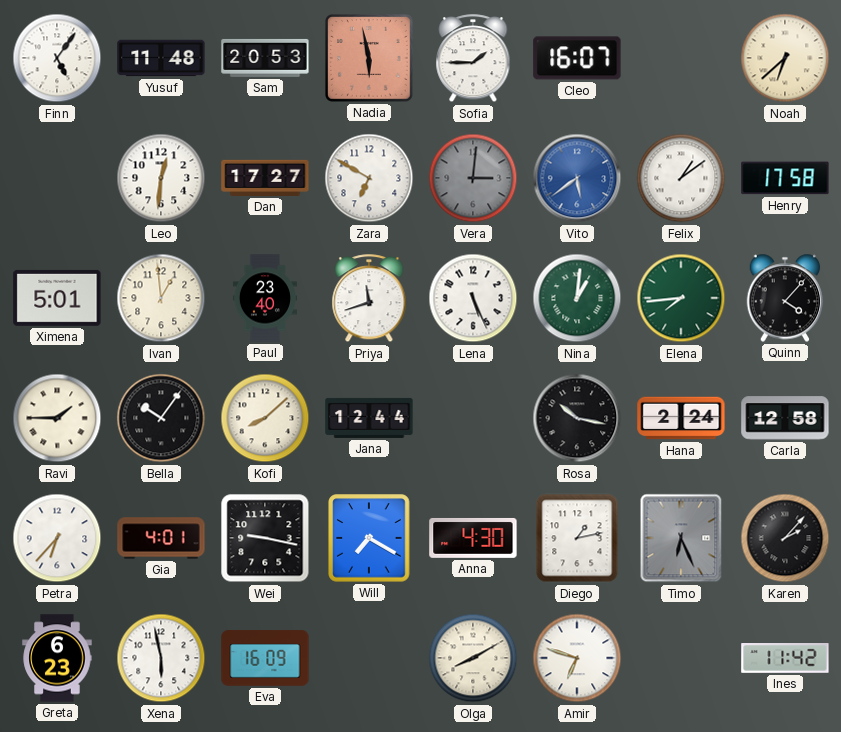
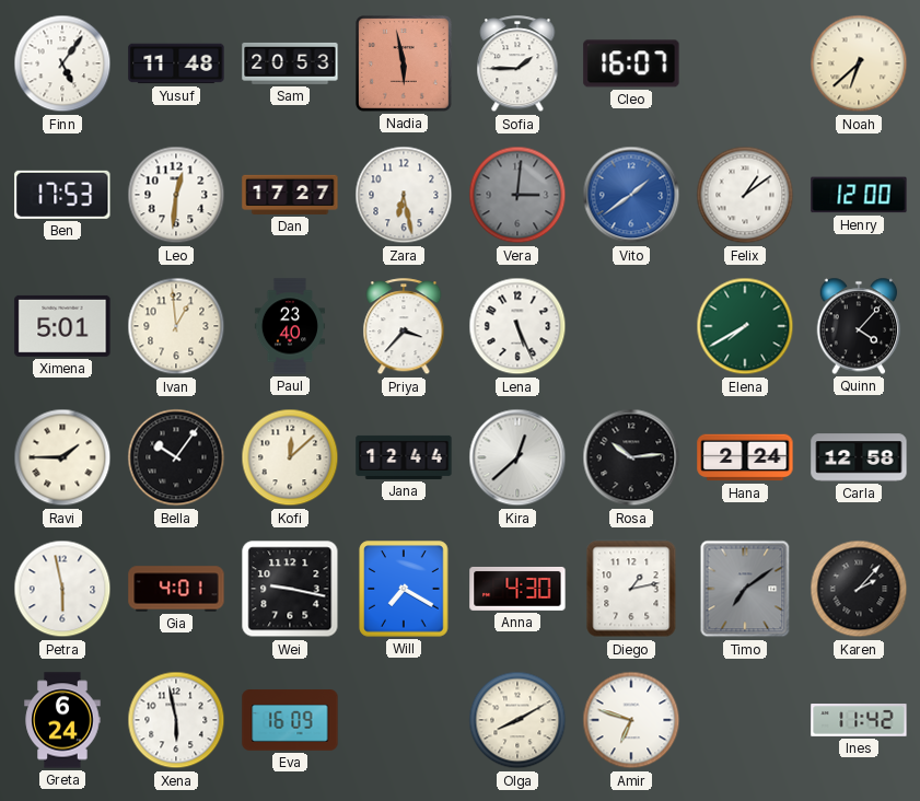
Ben: none -> 17:53 (62, 195)
Zara: 6:50 -> 6:28 (404, 195)
Vito: 5:39 -> 1:39 (631, 195)
Henry: 17:58 -> 12:00 (859, 195)
Priya: 11:42 -> 3:37 (404, 327)
Nina: 1:01 -> none (577, 298)
Elena: 7:44 -> 7:40 (745, 326)
Kofi: 8:08 -> 12:08 (290, 457)
Kira: none -> 12:38 (517, 457)
Rosa: 10:17 -> 10:14 (631, 457)
Petra: 6:37 -> 5:58 (62, 589)
Timo: 6:26 -> 7:09 (745, 589)
Greta: 6:23 -> 6:24 (62, 720)
